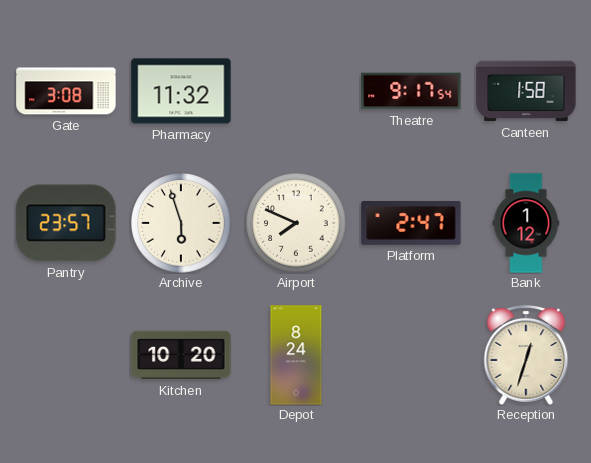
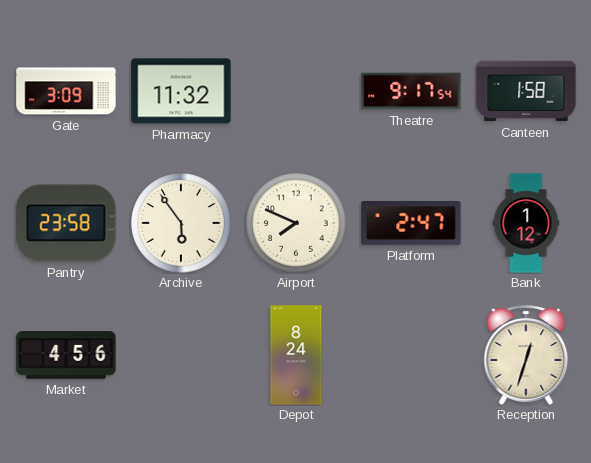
Gate: 3:08 -> 3:09 (66, 91)
Pantry: 23:57 -> 23:58 (66, 223)
Archive: 5:57 -> 5:54 (181, 223)
Market: none -> 4:56 (66, 355)
Kitchen: 10:20 -> none (181, 355)
